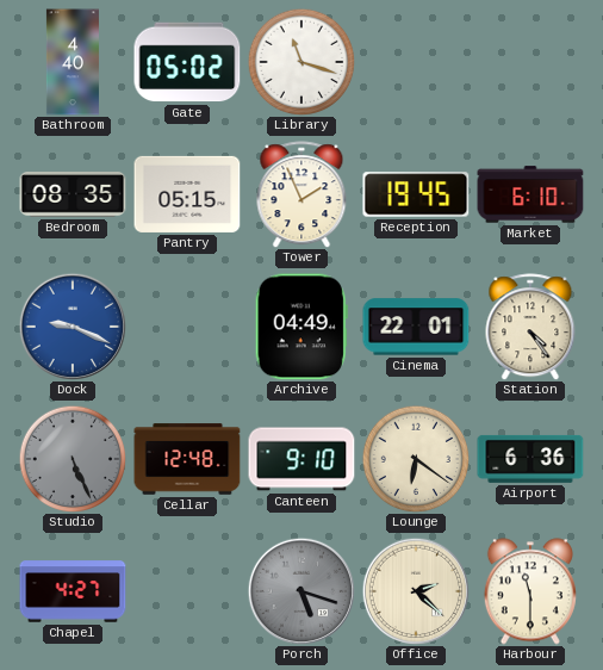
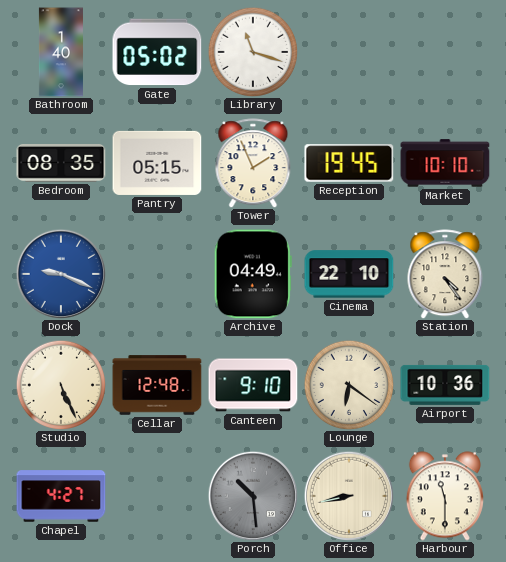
Bathroom: 4:40 -> 1:40 (61, 52)
Market: 6:10 -> 10:10 (445, 163)
Cinema: 22:01 -> 22:10 (349, 274)
Studio dial: grey -> cream (61, 385)
Airport: 6:36 -> 10:36 (445, 385)
Porch: 5:18 -> 10:29 (253, 496)
Office: 2:22 -> 8:43 (349, 496)
